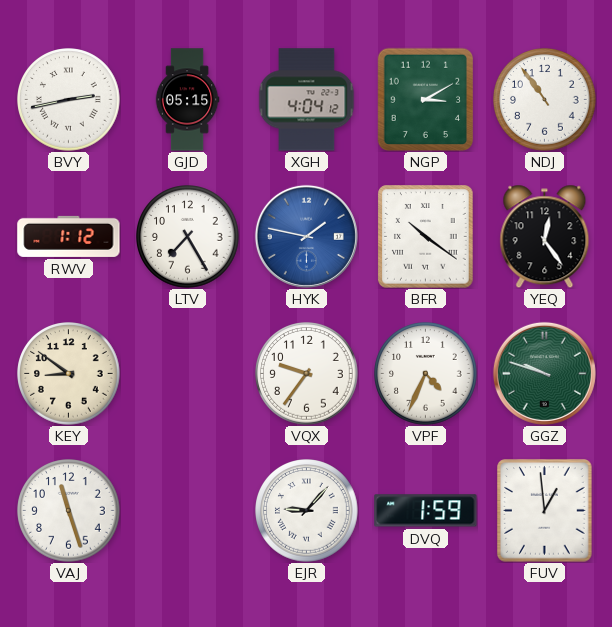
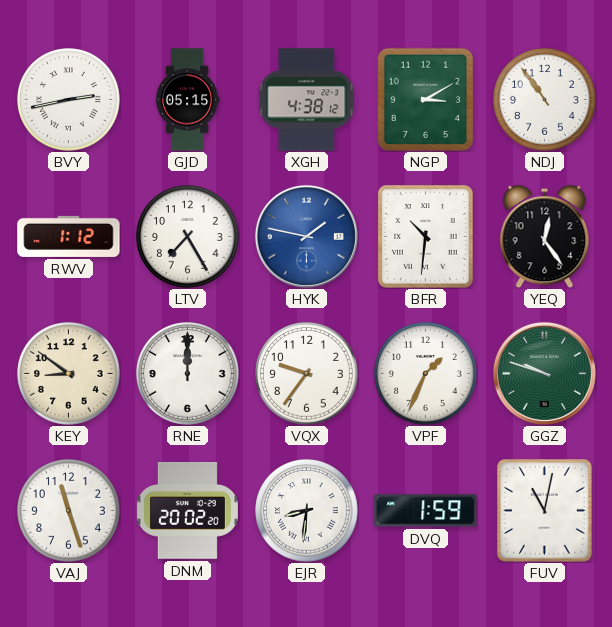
XGH: 4:04 -> 4:38 (307, 100)
BFR: 10:21 -> 10:31 (426, 237)
RNE: none -> 12:00 (188, 374)
VPF: 4:34 -> 1:34 (426, 374)
DNM: none -> 20:02 (187, 510)
EJR: 9:07 -> 8:31 (307, 511)
FUV: 12:59 -> 11:02 (545, 511)
